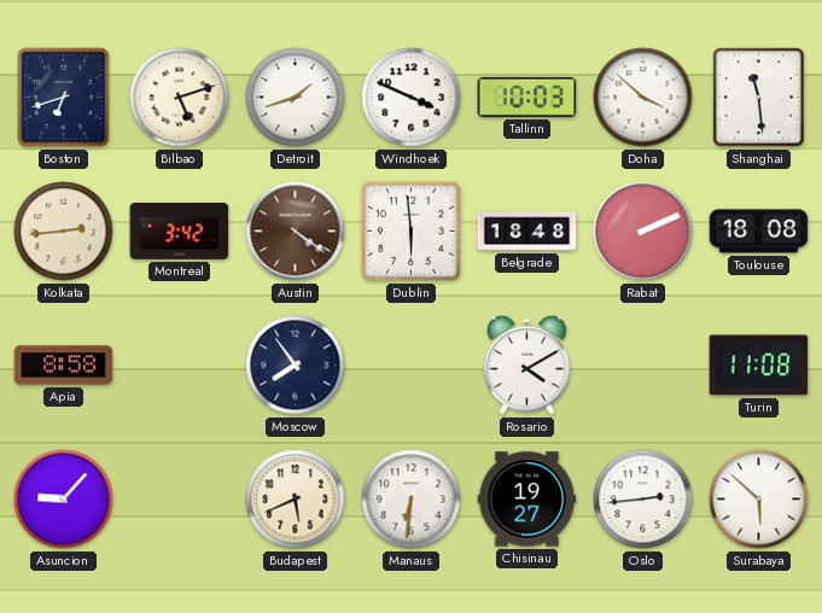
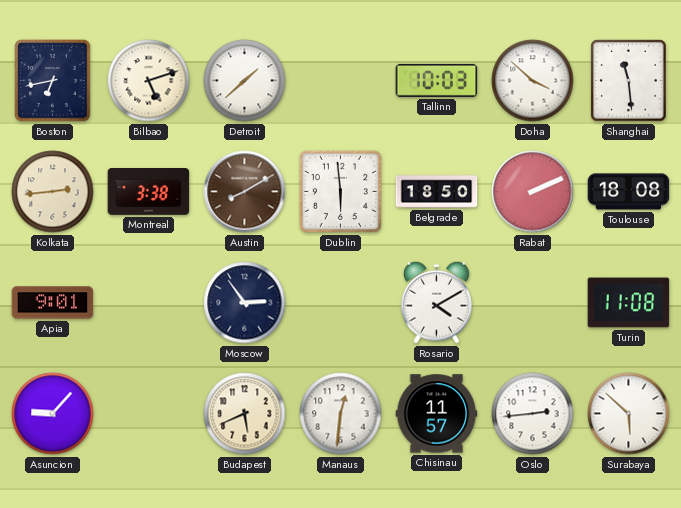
Boston: 6:42 -> 6:43 (53, 81)
Detroit: 1:42 -> 1:38 (245, 81)
Windhoek: 3:49 -> none (412, 98)
Montreal: 3:42 -> 3:38 (149, 192)
Austin: 4:21 -> 8:10 (245, 192)
Belgrade: 18:48 -> 18:50 (437, 192)
Apia: 8:58 -> 9:01 (53, 303)
Moscow: 7:54 -> 2:54 (245, 303)
Manaus: 6:31 -> 12:31 (341, 414)
Chisinau: 19:27 -> 11:57 (437, 414)
